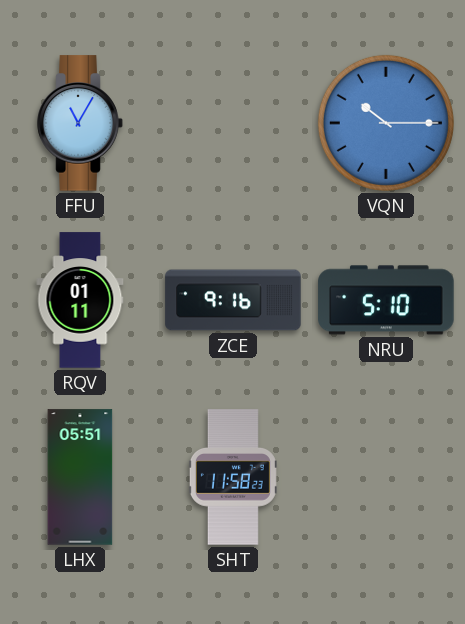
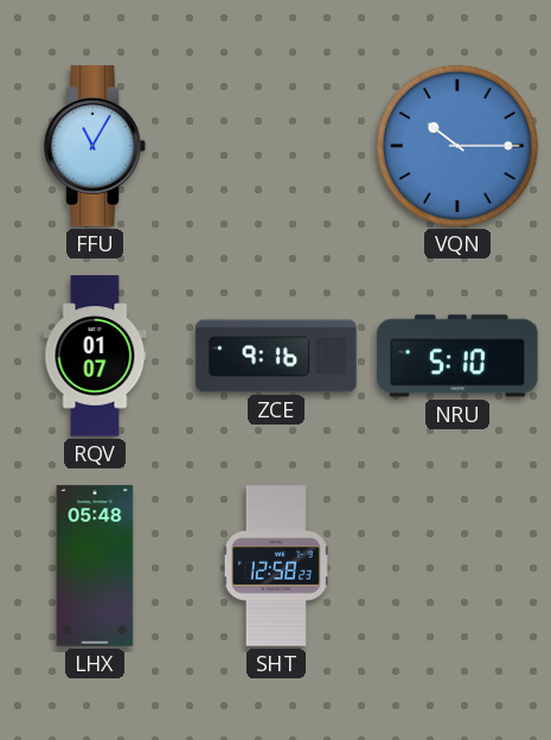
RQV: 01:11 -> 01:07 (95, 356)
LHX: 05:51 -> 05:48 (95, 566)
SHT: 11:58 -> 12:58 (276, 566)
